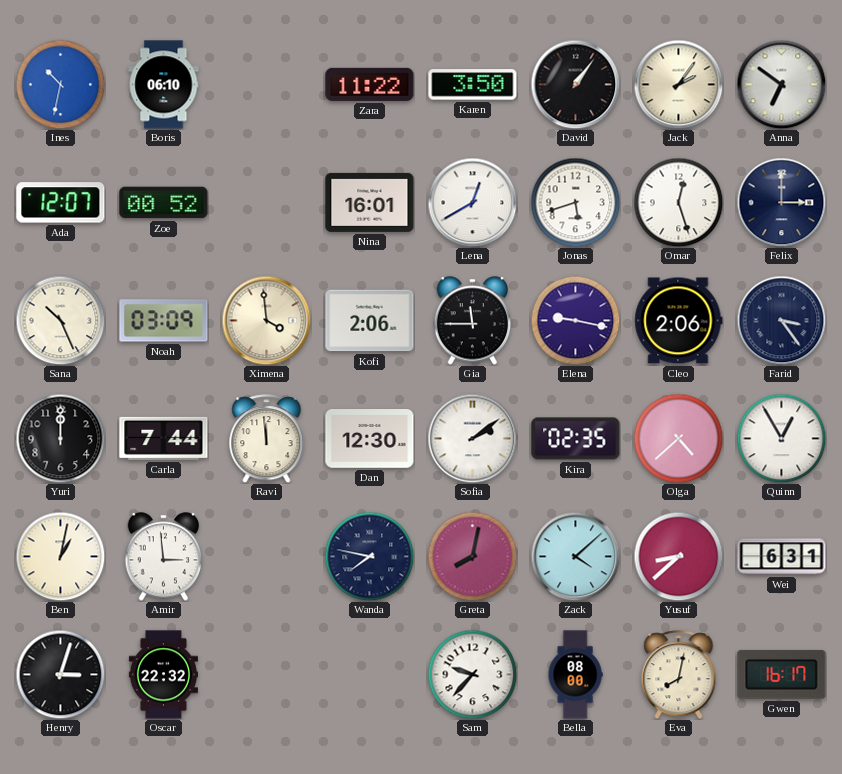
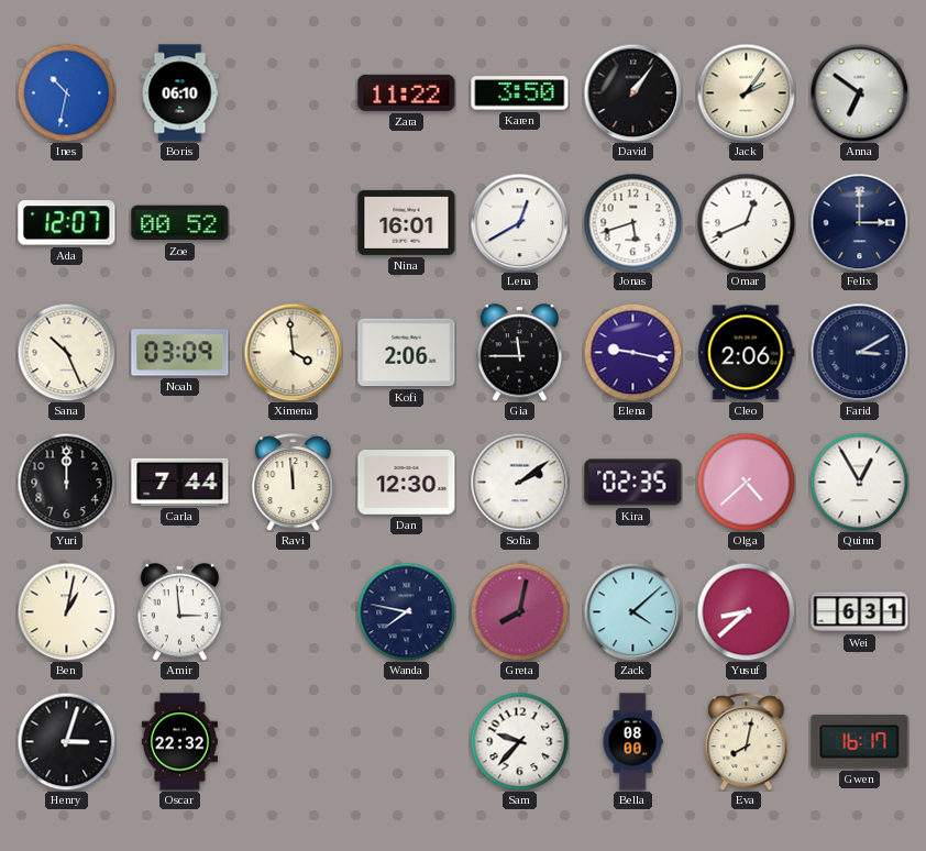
Omar: 12:27 -> 12:41 (746, 222)
Farid: 3:24 -> 3:10 (859, 352)
